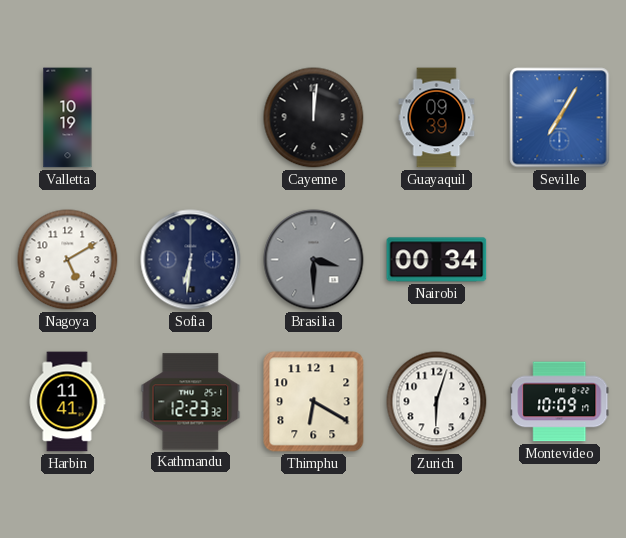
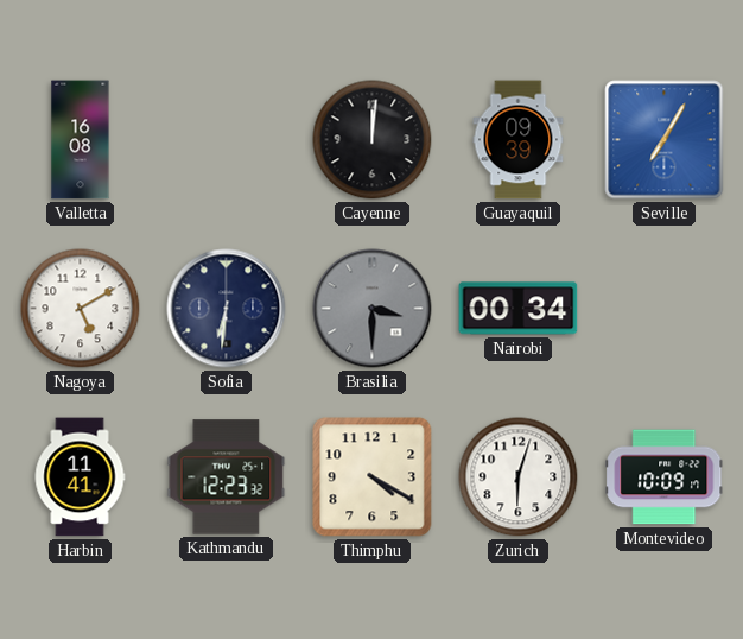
Valletta: 10:19 -> 16:08 (81, 140)
Thimphu: 6:20 -> 4:20 (373, 477)
